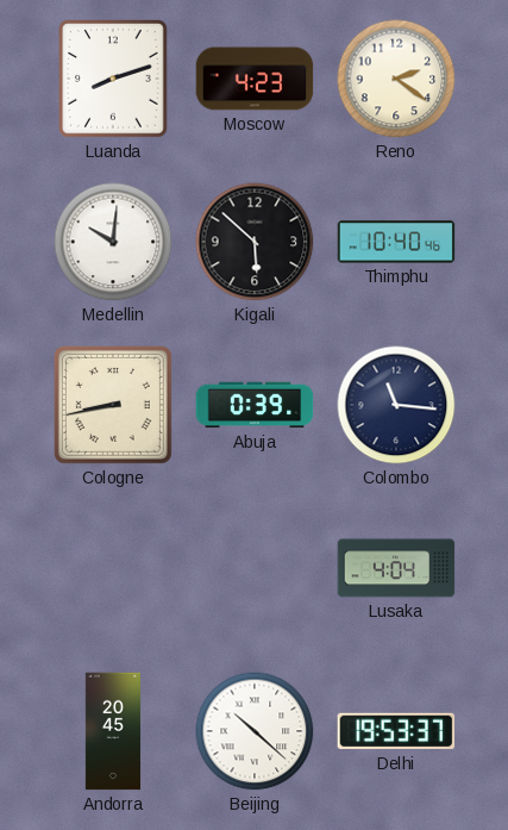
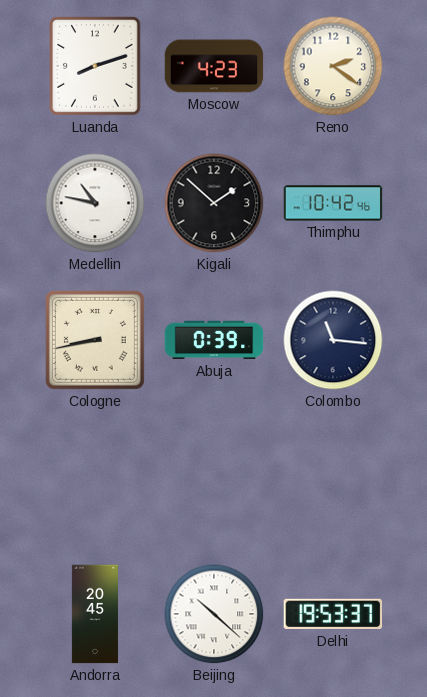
Medellin: 10:01 -> 10:47 (95, 203)
Kigali: 5:52 -> 1:52 (214, 203)
Thimphu: 10:40 -> 10:42 (333, 203)
Lusaka: 4:04 -> none (396, 568)
